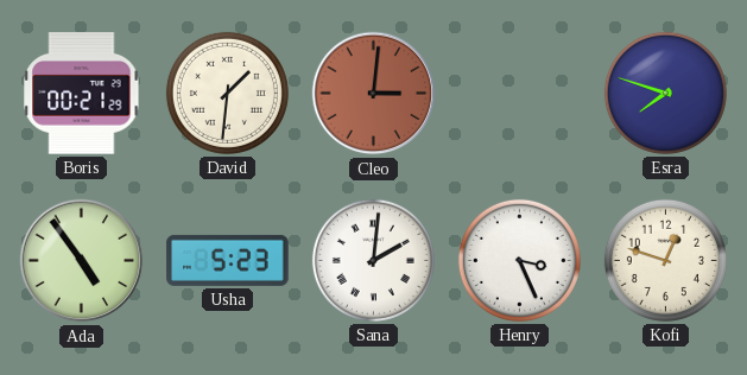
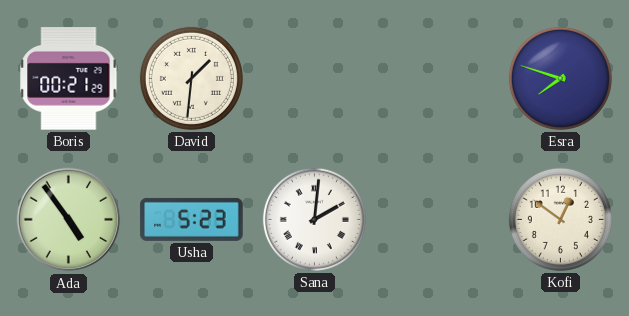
Cleo: 3:01 -> none (374, 94)
Henry: 3:26 -> none (519, 260)
Kofi: 12:48 -> 12:51 (560, 219)
